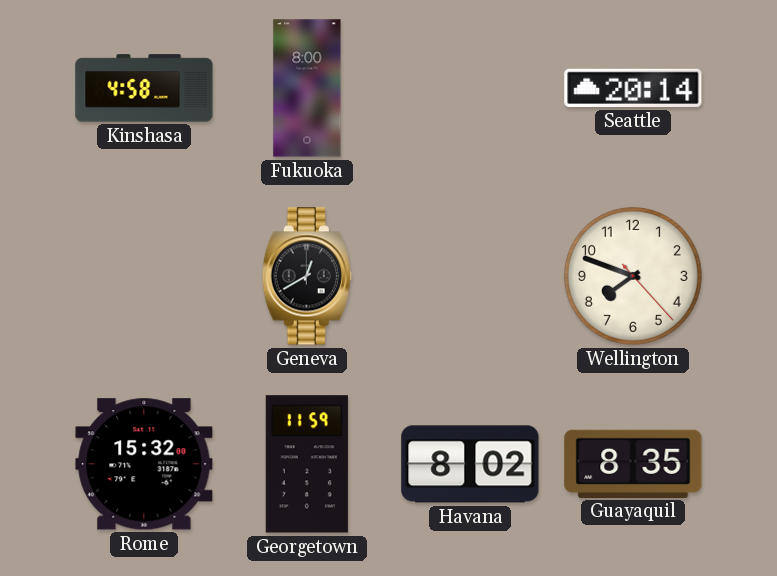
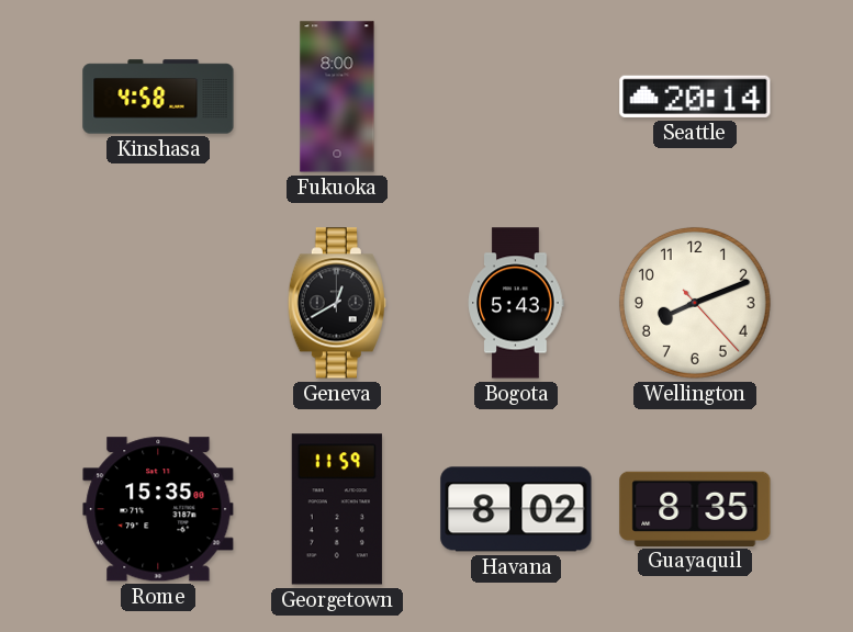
Bogota: none -> 5:43 (516, 303)
Wellington: 7:48 -> 8:11 (695, 303)
Rome: 15:32 -> 15:35 (158, 509)
